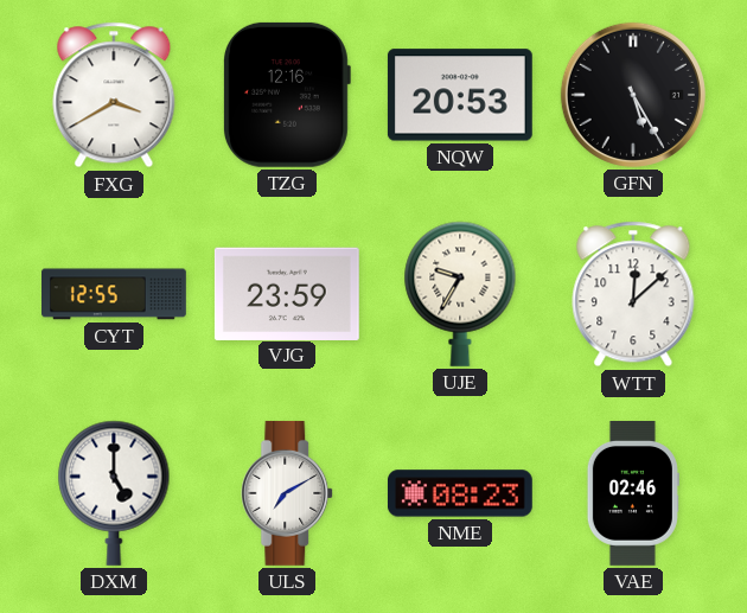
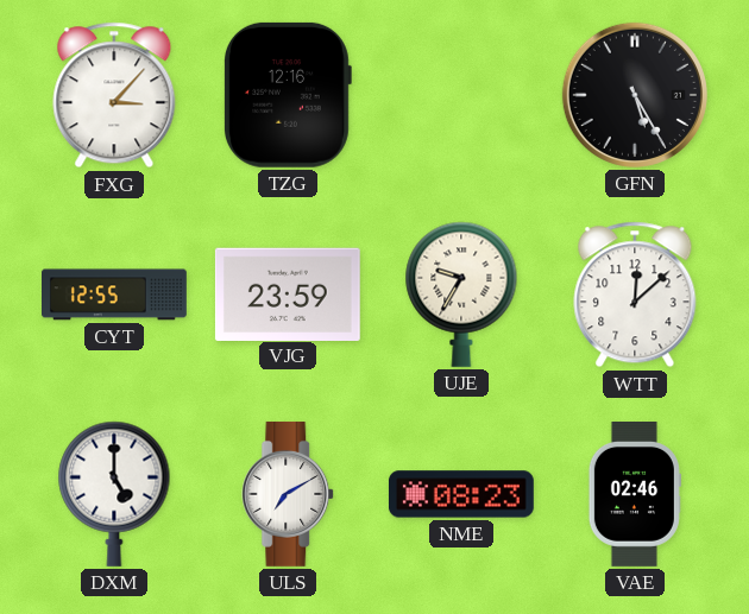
FXG: 3:40 -> 3:07 (114, 95)
NQW: 20:53 -> none (460, 95)
